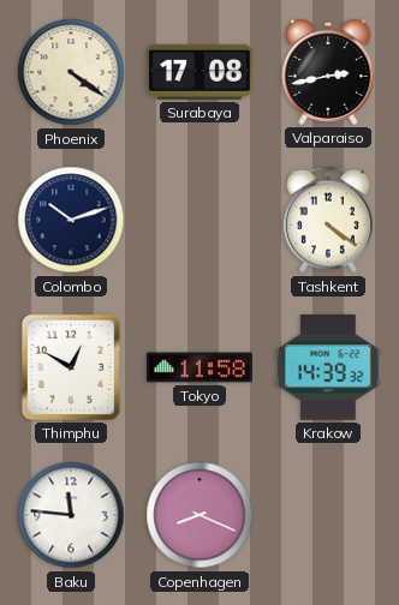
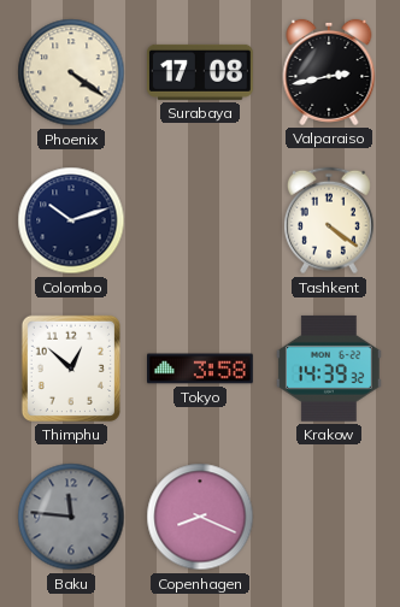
Thimphu: 12:50 -> 12:52 (71, 369)
Tokyo: 11:58 -> 3:58 (201, 369)
Baku dial: white -> grey (71, 517)
